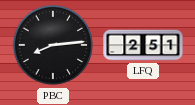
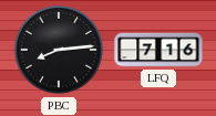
LFQ: 2:51 -> 7:16 (158, 50)
